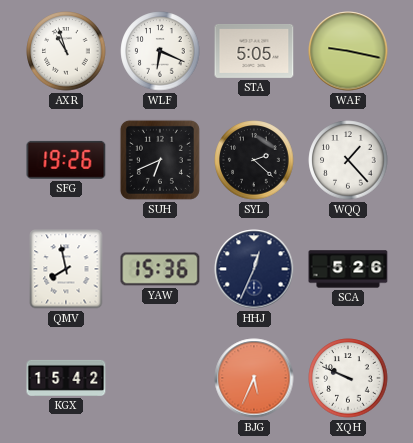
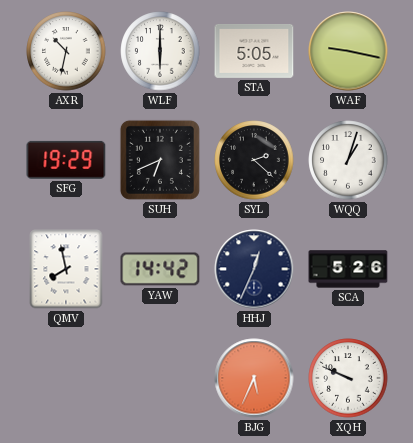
AXR: 10:57 -> 10:32 (66, 51)
WLF: 6:19 -> 6:00 (160, 51)
SFG: 19:26 -> 19:29 (66, 160)
WQQ: 1:23 -> 1:03 (348, 160)
YAW: 15:36 -> 14:42 (160, 269)
KGX: 15:42 -> none (66, 378)
